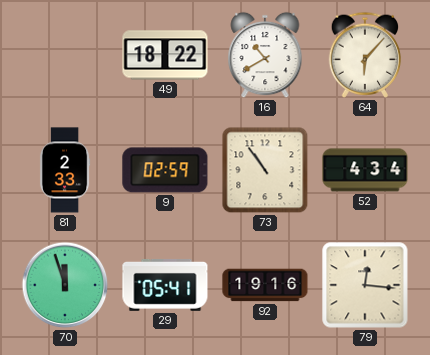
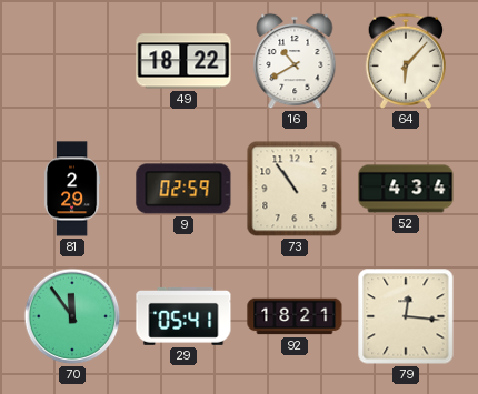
81: 2:33 -> 2:29 (72, 189)
70: 11:57 -> 11:54 (72, 316)
92: 19:16 -> 18:21 (295, 316)
